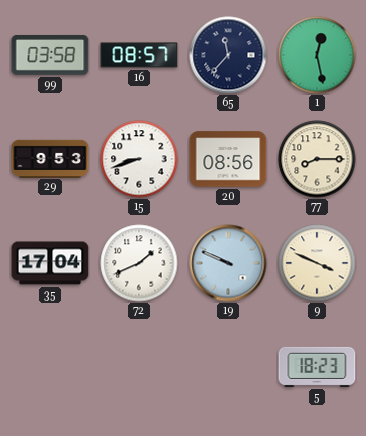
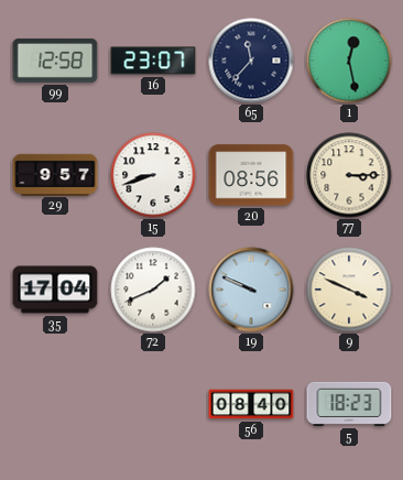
99: 03:58 -> 12:58 (55, 61)
16: 08:57 -> 23:07 (153, 61)
29: 9:53 -> 9:57 (55, 174)
77: 8:15 -> 3:15 (349, 175)
56: none -> 08:40 (251, 404)
